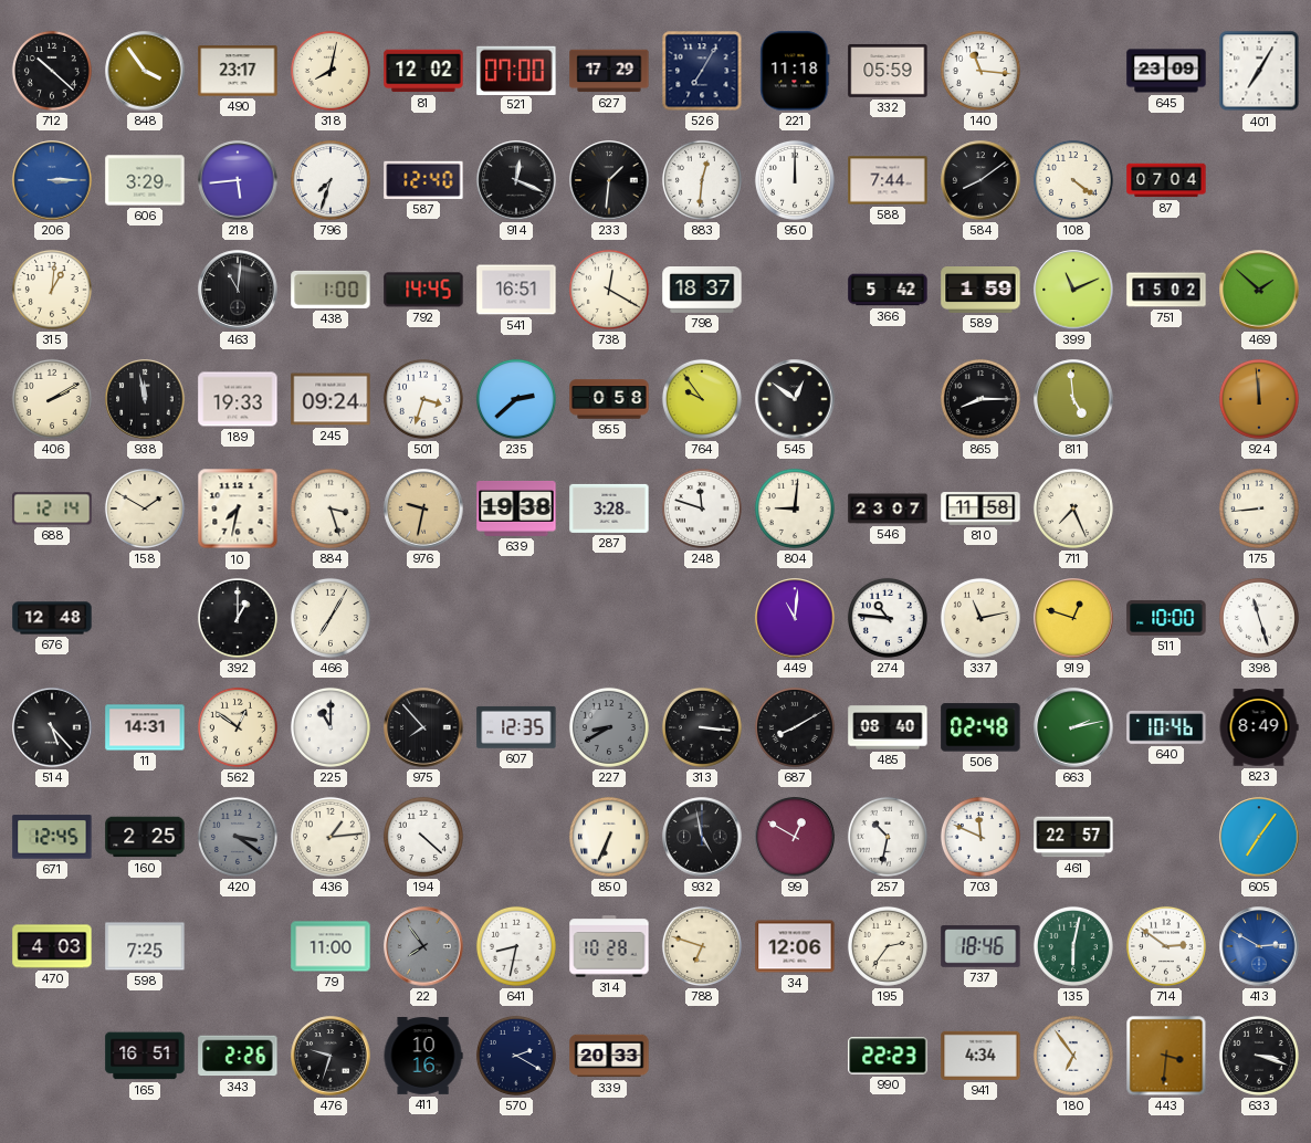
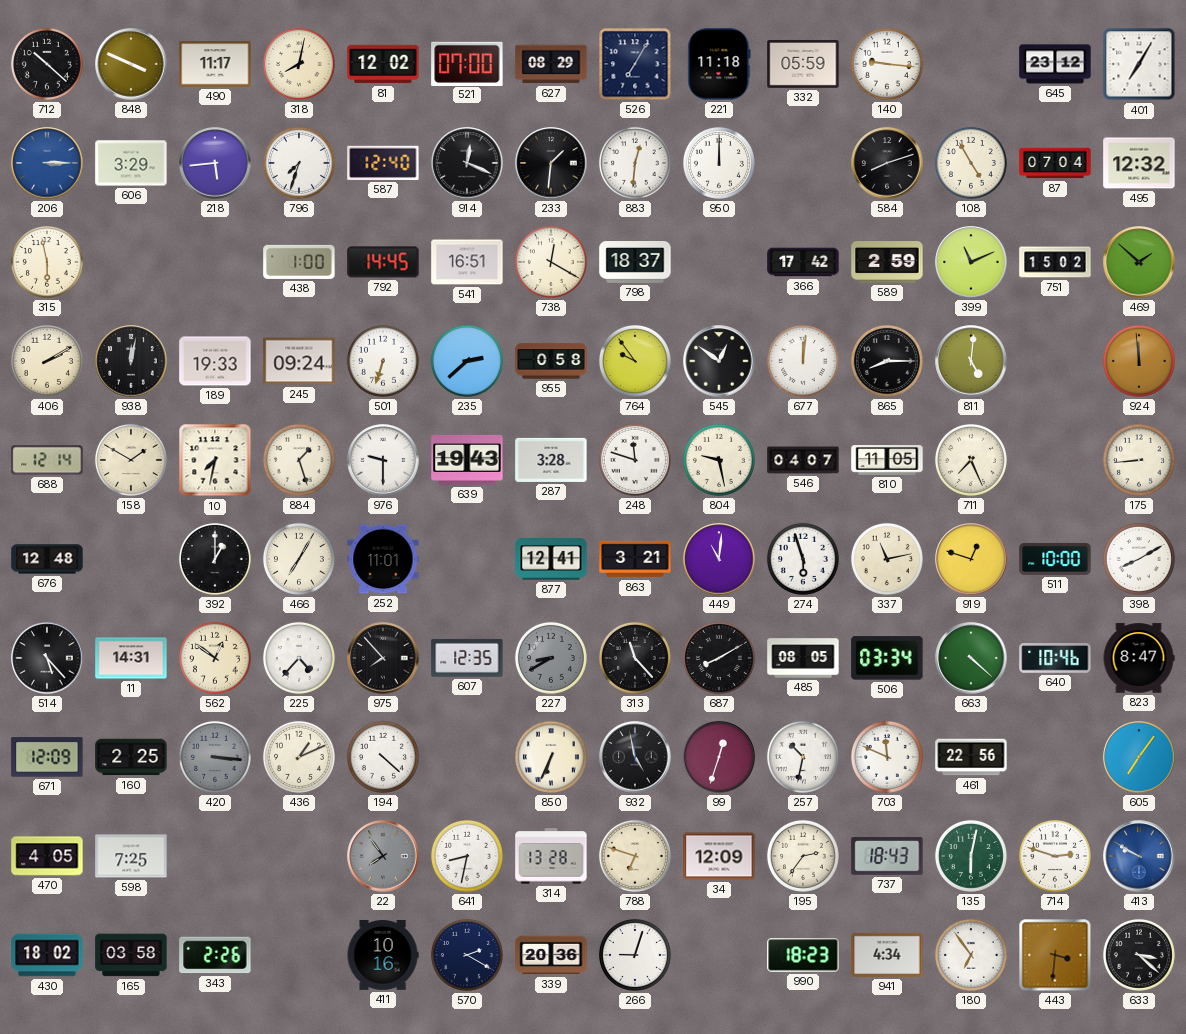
848: 3:54 -> 3:49 (131, 64)
490: 23:17 -> 11:17 (215, 64)
627: 17:29 -> 08:29 (551, 64)
140: 11:16 -> 9:16 (887, 64)
645: 23:09 -> 23:12 (1055, 64)
588: 7:44 -> none (888, 180)
584: 8:09 -> 8:12 (887, 163)
108: 4:21 -> 4:55 (971, 163)
495: none -> 12:32 (1139, 163)
315: 1:01 -> 5:58 (47, 262)
463: 11:01 -> none (238, 290)
366: 5:42 -> 17:42 (803, 262)
589: 1:59 -> 2:59 (887, 263)
938: 11:58 -> 12:02 (131, 361)
501: 3:33 -> 6:33 (383, 361)
677: none -> 12:01 (803, 361)
811: 4:59 -> 5:01 (971, 361)
884: 3:27 -> 1:27 (299, 460)
976: 9:32 -> 9:30 (383, 460)
976 dial: champagne -> white (383, 460)
639: 19:38 -> 19:43 (467, 460)
804: 9:01 -> 9:28 (719, 460)
546: 23:07 -> 04:07 (803, 460)
810: 11:58 -> 11:05 (887, 461)
252: none -> 11:01 (383, 559)
877: none -> 12:41 (551, 559)
863: none -> 3:21 (635, 559)
274: 10:46 -> 5:57 (803, 559)
398: 11:27 -> 8:10 (1139, 559)
225: 11:00 -> 4:37 (299, 658)
313: 3:16 -> 11:23 (635, 658)
485: 08:40 -> 08:05 (803, 658)
506: 02:48 -> 03:34 (887, 658)
663: 2:13 -> 4:22 (971, 658)
823: 8:49 -> 8:47 (1139, 658)
671: 12:45 -> 12:09 (47, 757)
420: 3:21 -> 3:16 (215, 757)
436: 1:14 -> 1:11 (299, 757)
99: 12:50 -> 12:33 (719, 757)
461: 22:57 -> 22:56 (971, 757)
470: 4:03 -> 4:05 (47, 856)
79: 11:00 -> none (331, 946)
314: 10:28 -> 13:28 (551, 856)
34: 12:06 -> 12:09 (719, 856)
737: 18:46 -> 18:43 (887, 856)
714: 2:51 -> 2:48 (1055, 856)
413: 2:50 -> 9:50 (1139, 856)
430: none -> 18:02 (47, 955)
165: 16:51 -> 03:58 (131, 955)
476: 9:33 -> none (331, 1056)
339: 20:33 -> 20:36 (551, 955)
266: none -> 9:03 (635, 955)
990: 22:23 -> 18:23 (803, 955)
633: 3:18 -> 3:22 (1139, 955)
